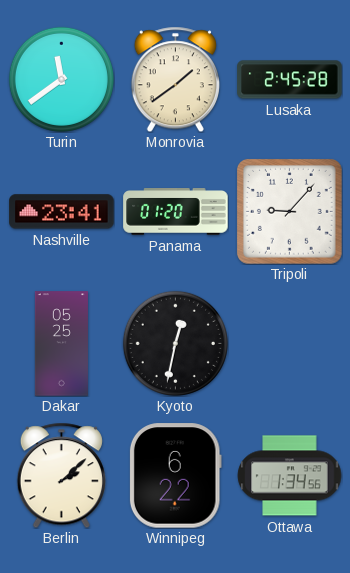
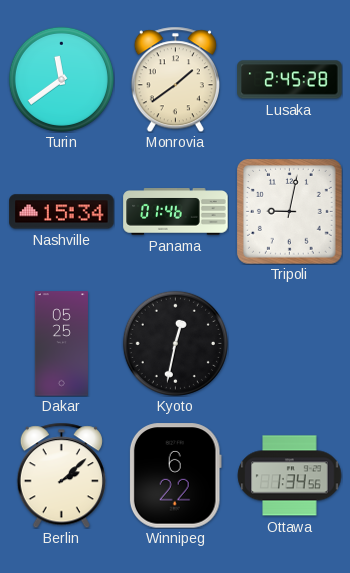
Nashville: 23:41 -> 15:34 (62, 212)
Panama: 01:20 -> 01:46 (176, 212)
Tripoli: 9:07 -> 9:02 (289, 211)
